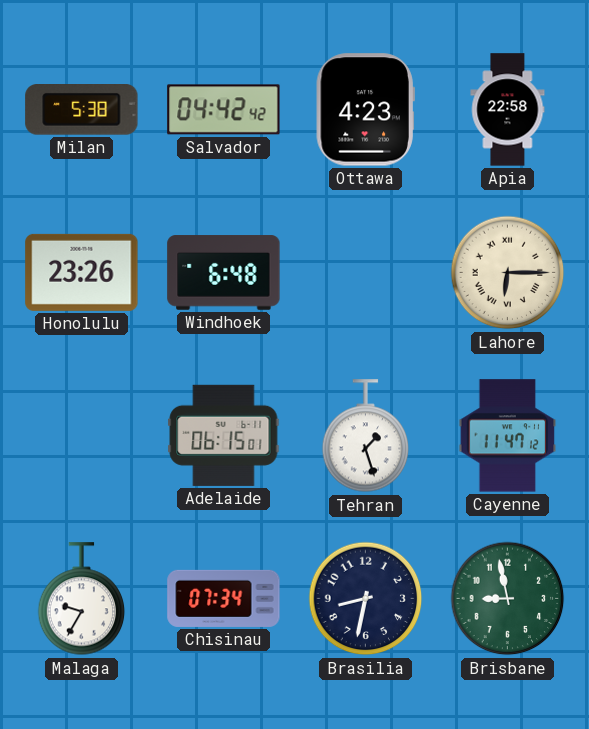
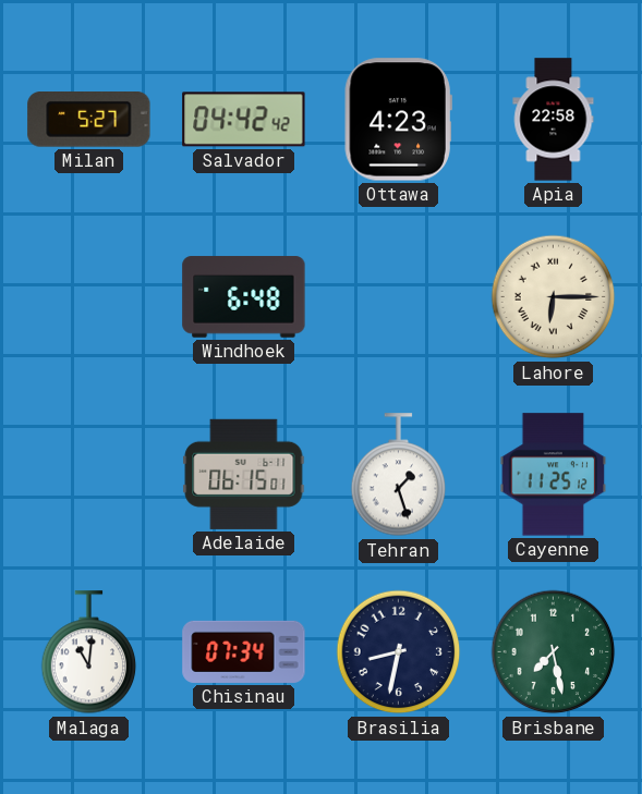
Milan: 5:38 -> 5:27 (89, 120)
Honolulu: 23:26 -> none (82, 272)
Cayenne: 11:47 -> 11:25 (554, 475)
Malaga: 9:35 -> 11:01 (89, 652)
Brisbane: 8:58 -> 7:28 (554, 652)
